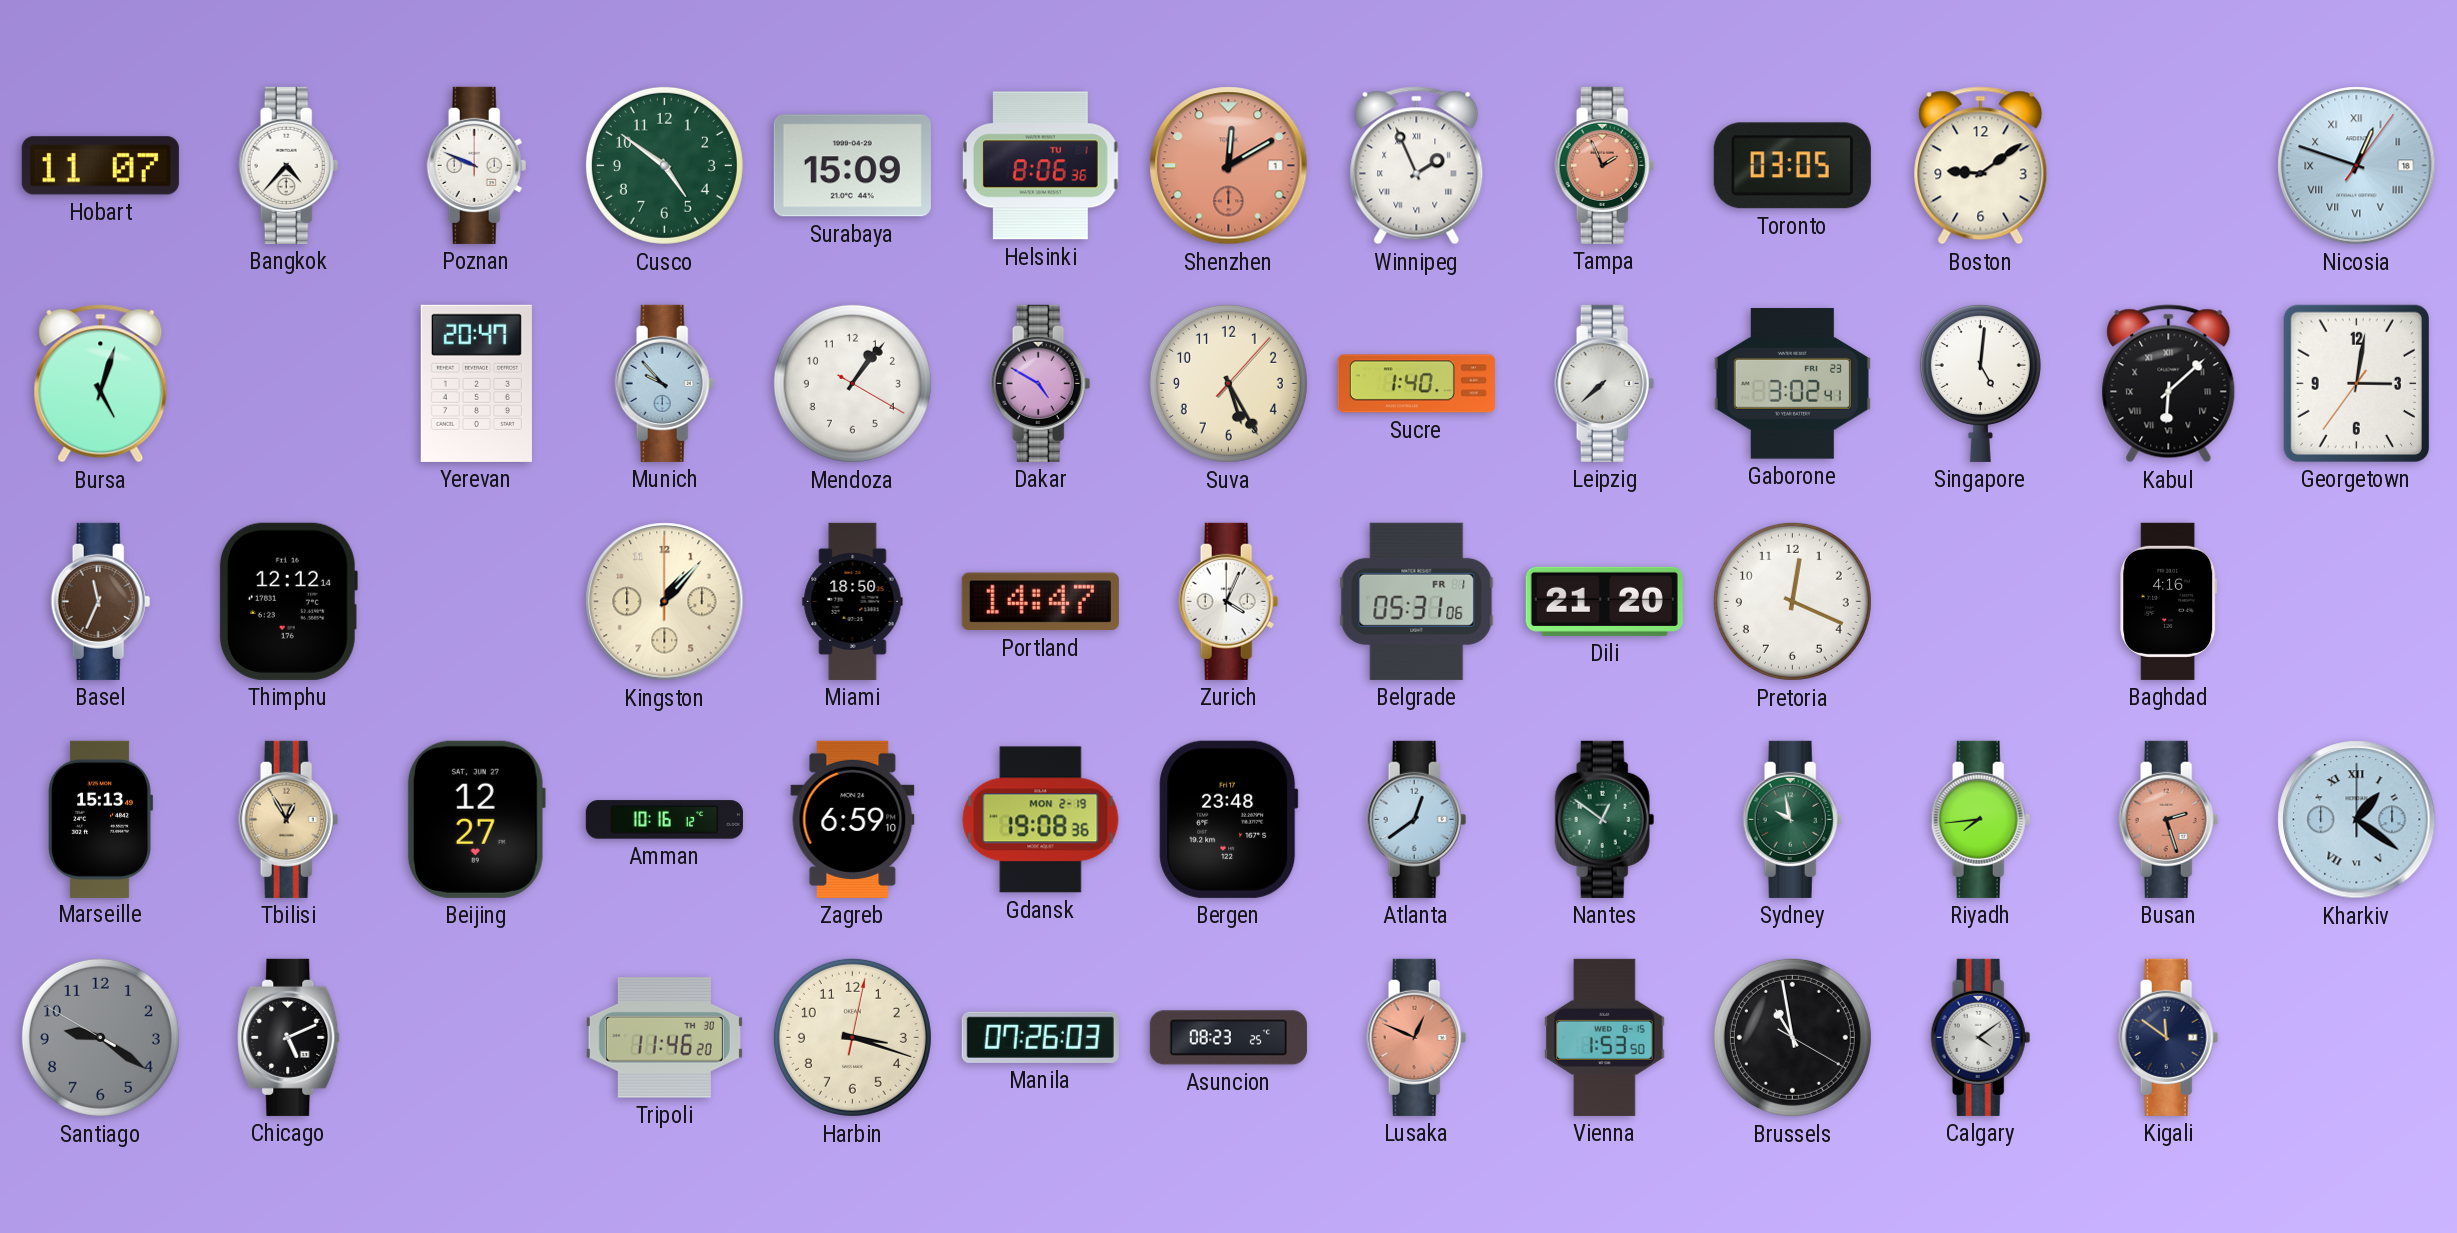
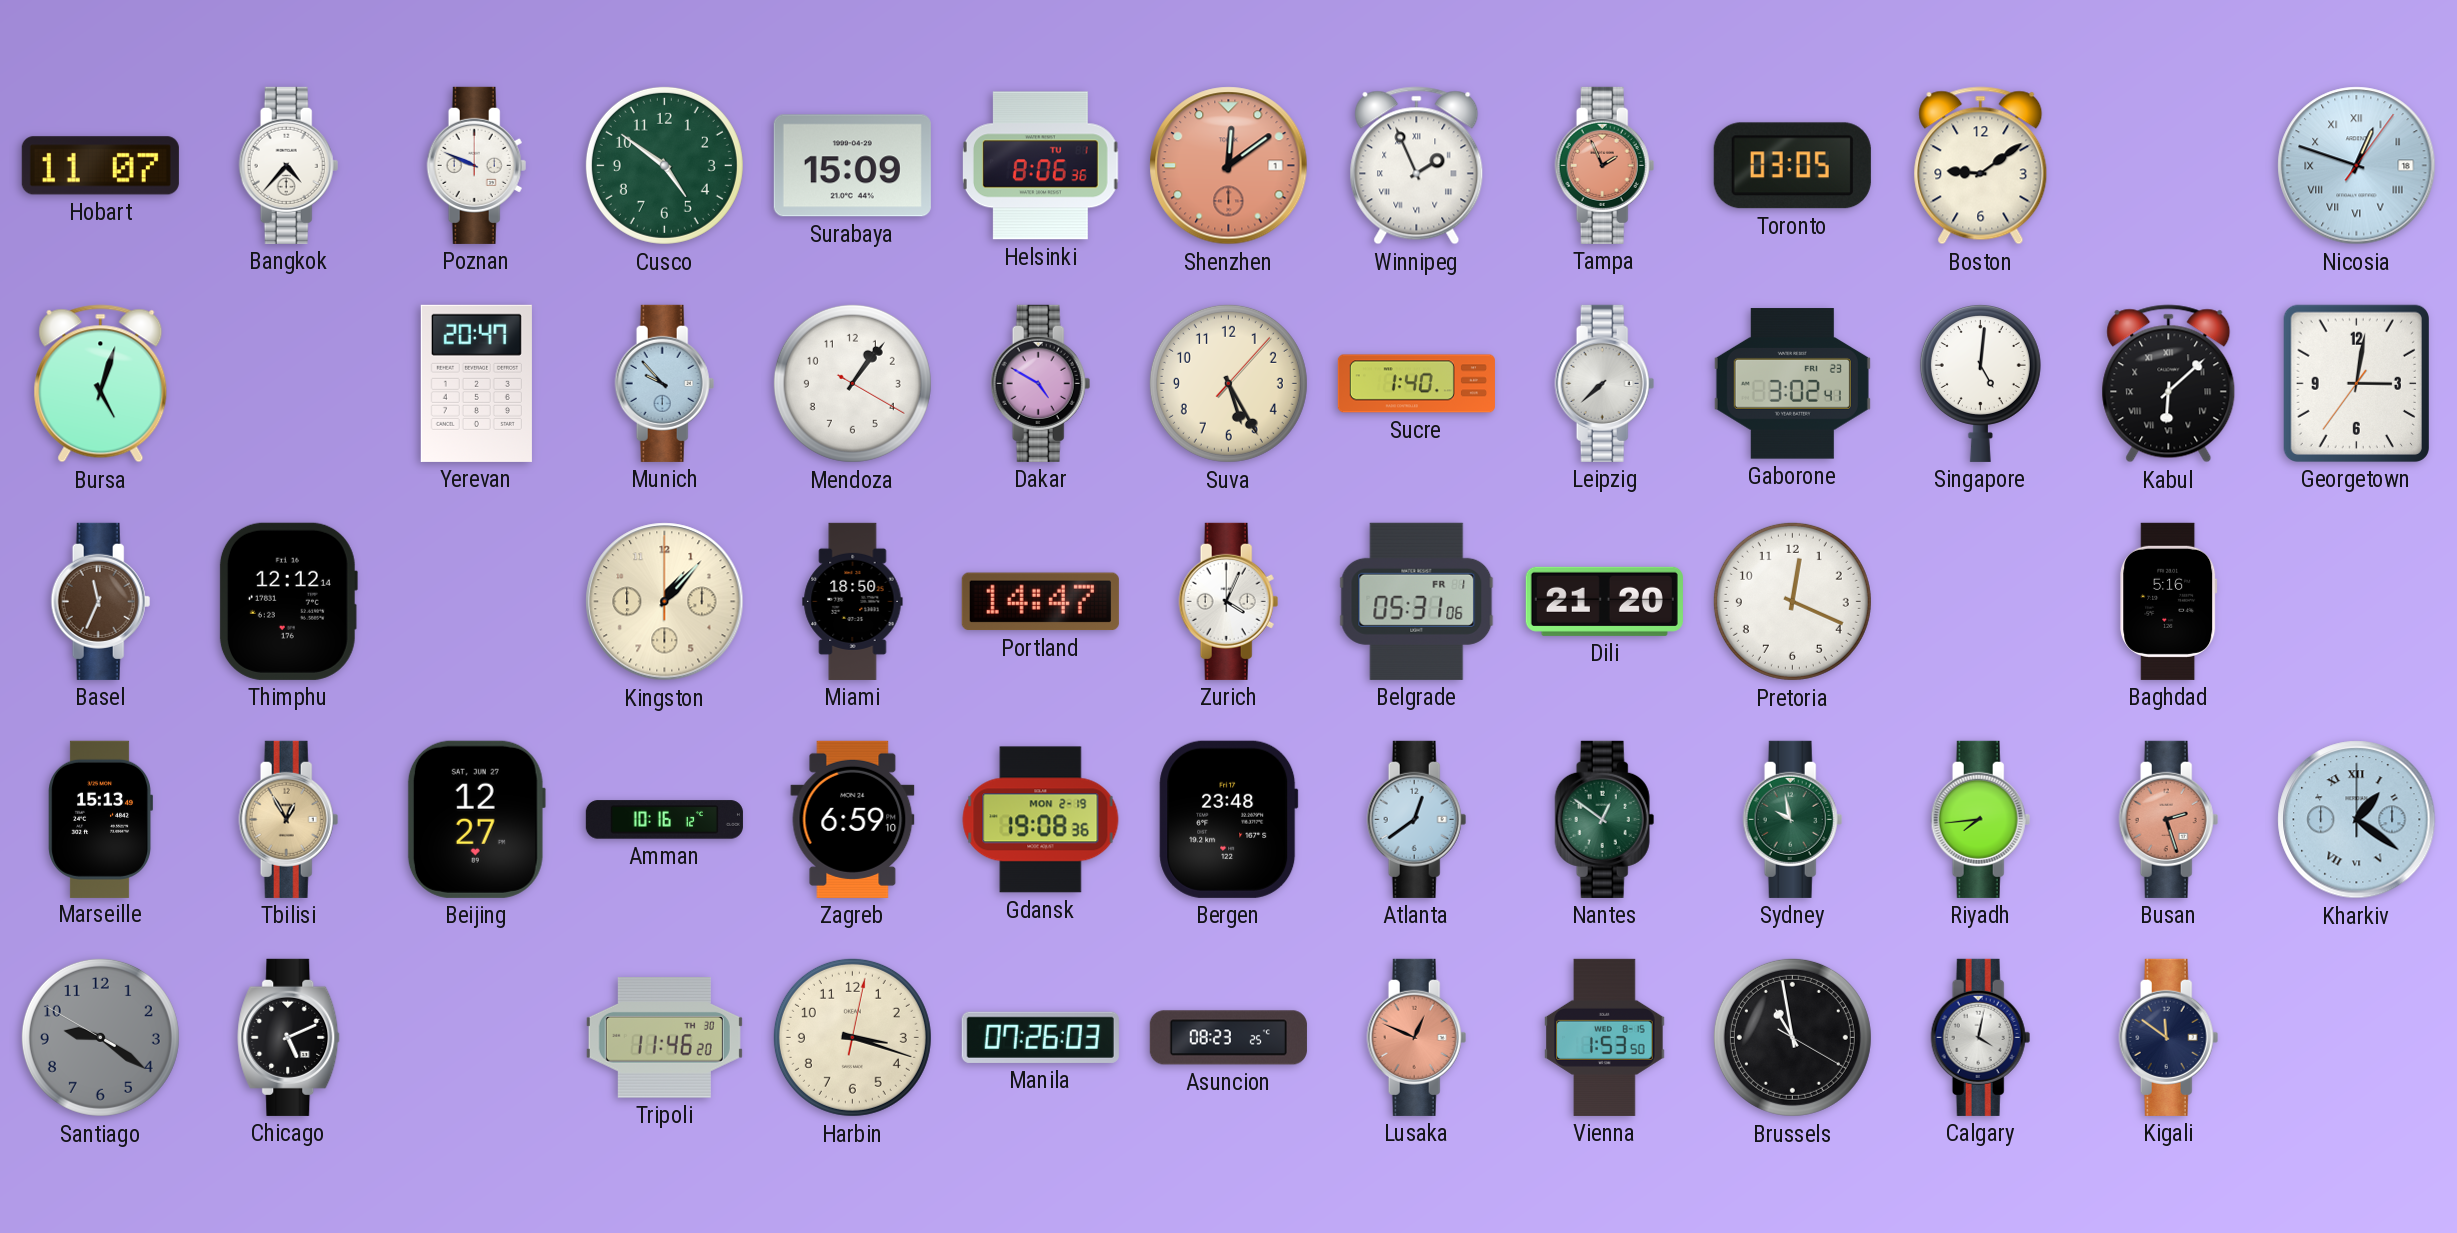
Shenzhen: 12:10 -> 12:09 (1229, 166)
Baghdad: 4:16 -> 5:16 (2169, 601)
Calgary: 4:09 -> 4:02 (1981, 1037)
